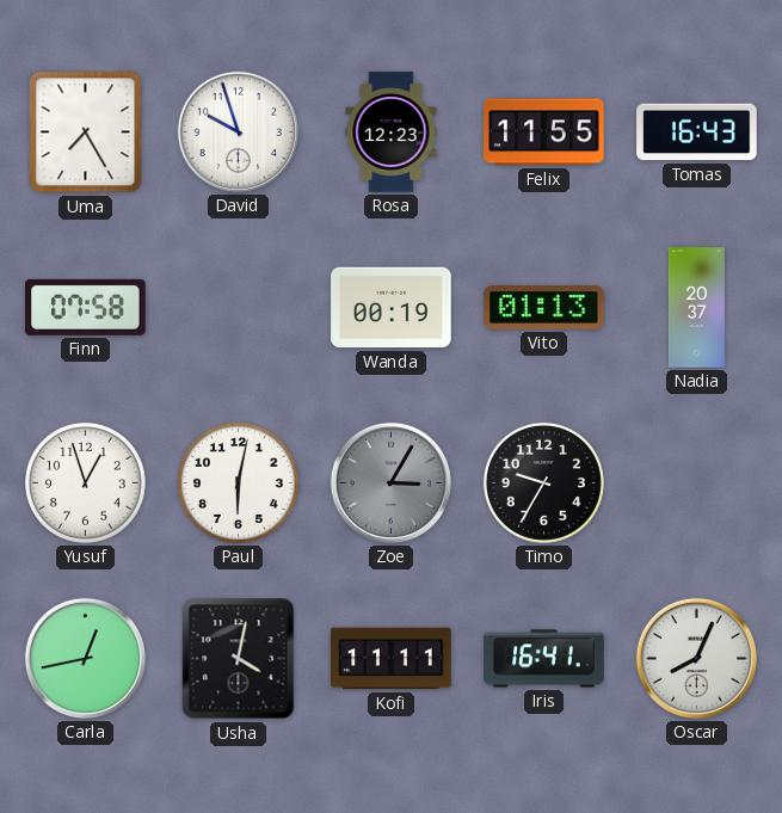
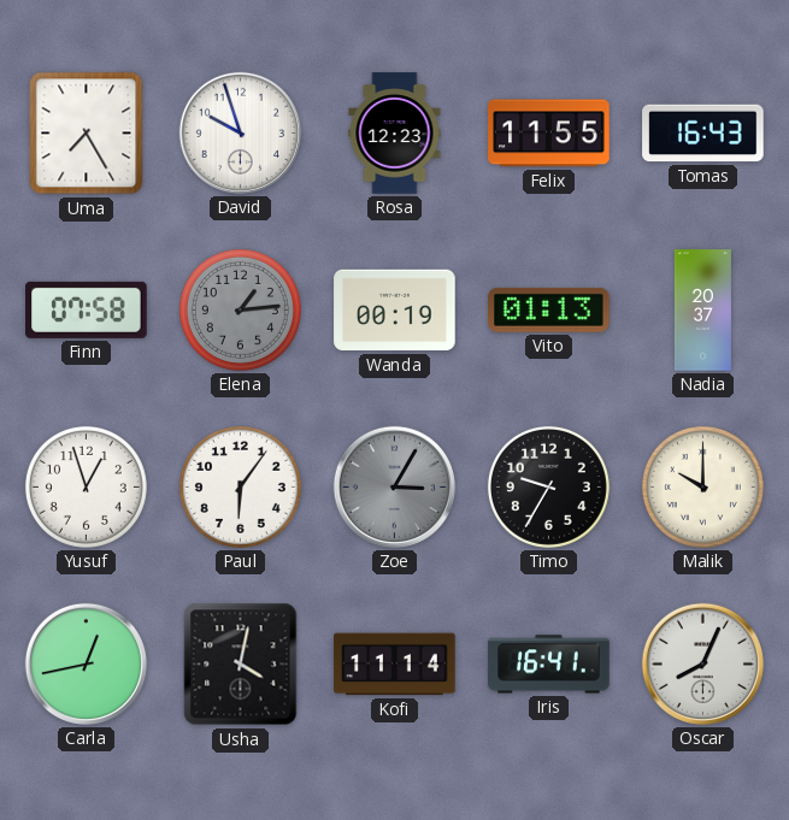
Elena: none -> 1:14 (240, 309)
Paul: 6:02 -> 6:06 (240, 486)
Malik: none -> 10:00 (702, 486)
Kofi: 11:11 -> 11:14 (395, 665)
